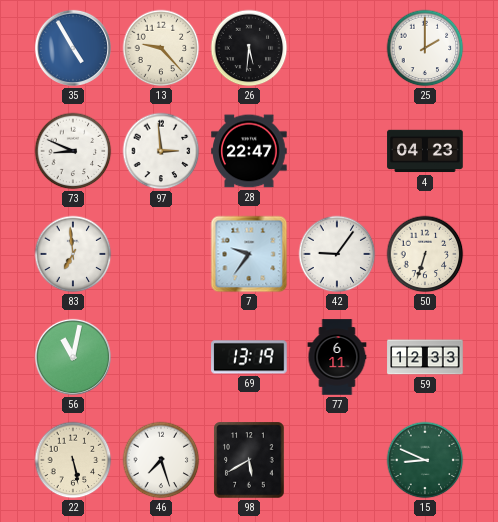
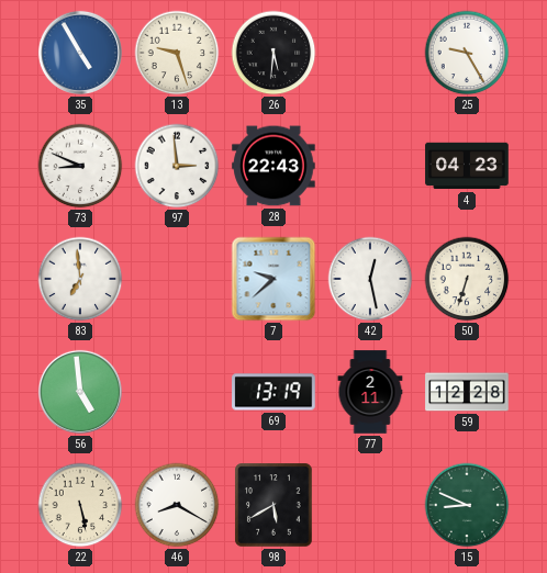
13: 9:23 -> 9:27 (177, 53)
25: 2:00 -> 9:25 (467, 53)
28: 22:47 -> 22:43 (273, 166)
7: 9:36 -> 9:38 (273, 279)
42: 9:06 -> 12:28 (370, 279)
56: 11:02 -> 4:59 (80, 392)
77: 6:11 -> 2:11 (370, 392)
59: 12:33 -> 12:28 (467, 392)
46: 7:27 -> 8:20 (177, 505)
